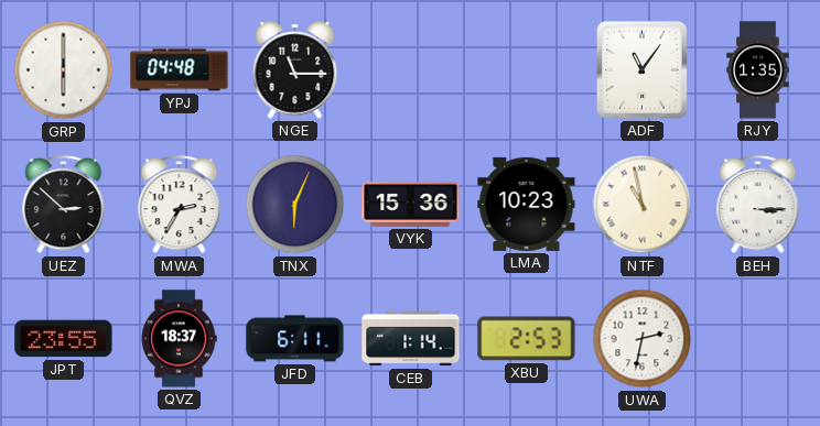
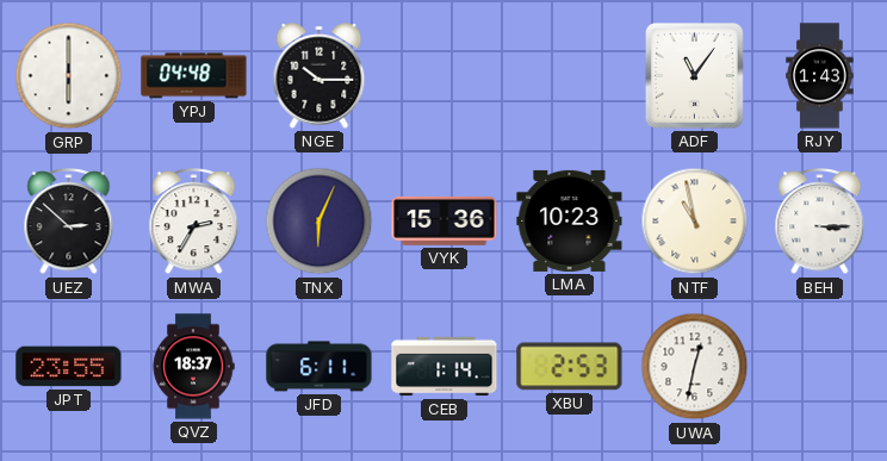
NGE: 11:15 -> 10:15 (320, 76)
RJY: 1:35 -> 1:43 (820, 76)
UWA: 2:32 -> 12:32 (695, 367)
